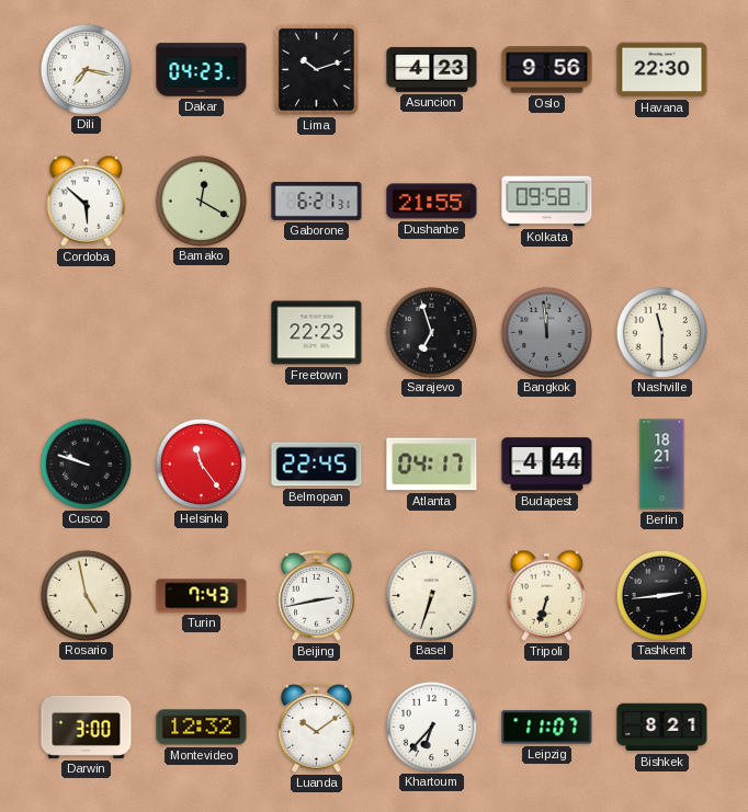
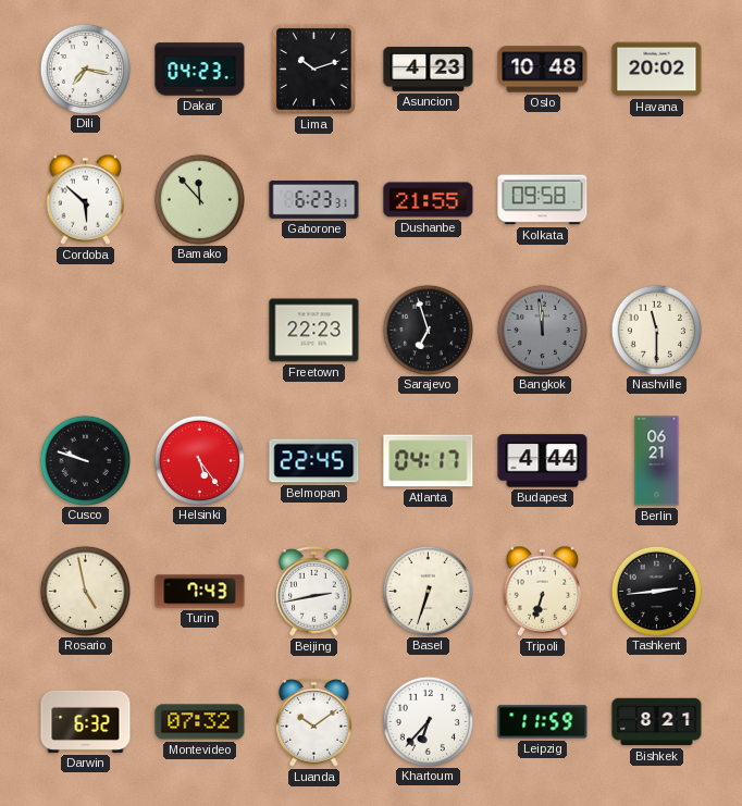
Oslo: 9:56 -> 10:48 (543, 70)
Havana: 22:30 -> 20:02 (657, 70)
Bamako: 12:20 -> 11:53 (199, 199)
Gaborone: 6:21 -> 6:23 (314, 200)
Helsinki: 11:24 -> 5:24 (199, 460)
Berlin: 18:21 -> 06:21 (657, 461)
Darwin: 3:00 -> 6:32 (86, 721)
Montevideo: 12:32 -> 07:32 (200, 722)
Leipzig: 11:07 -> 11:59 (543, 722)
